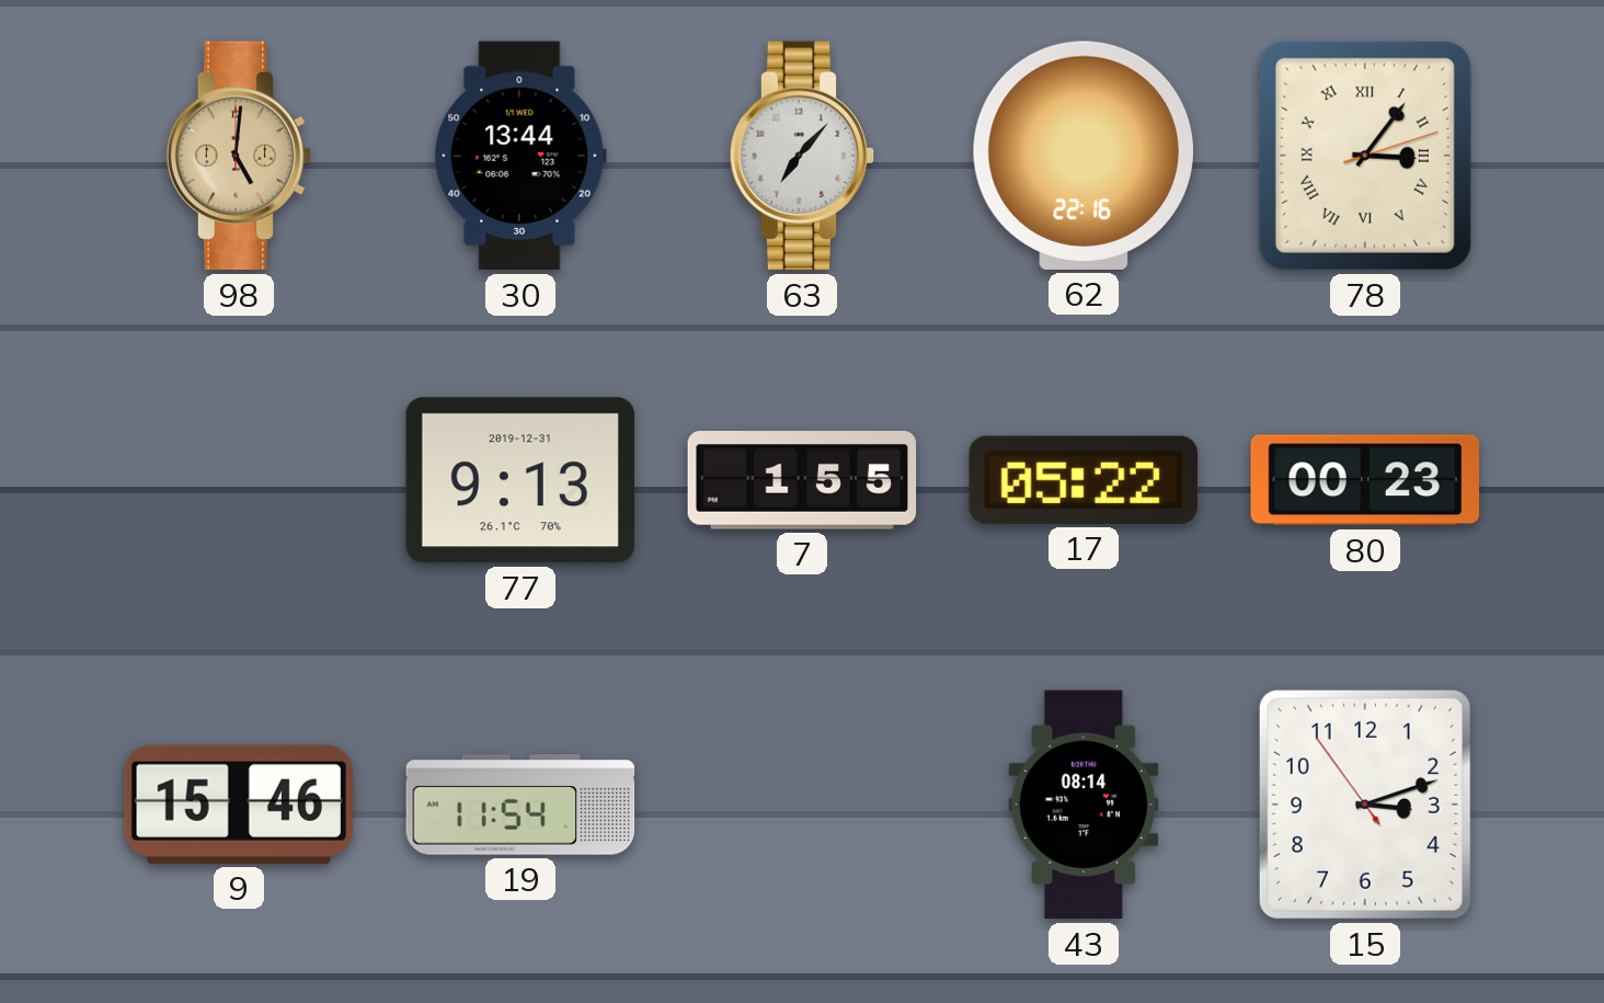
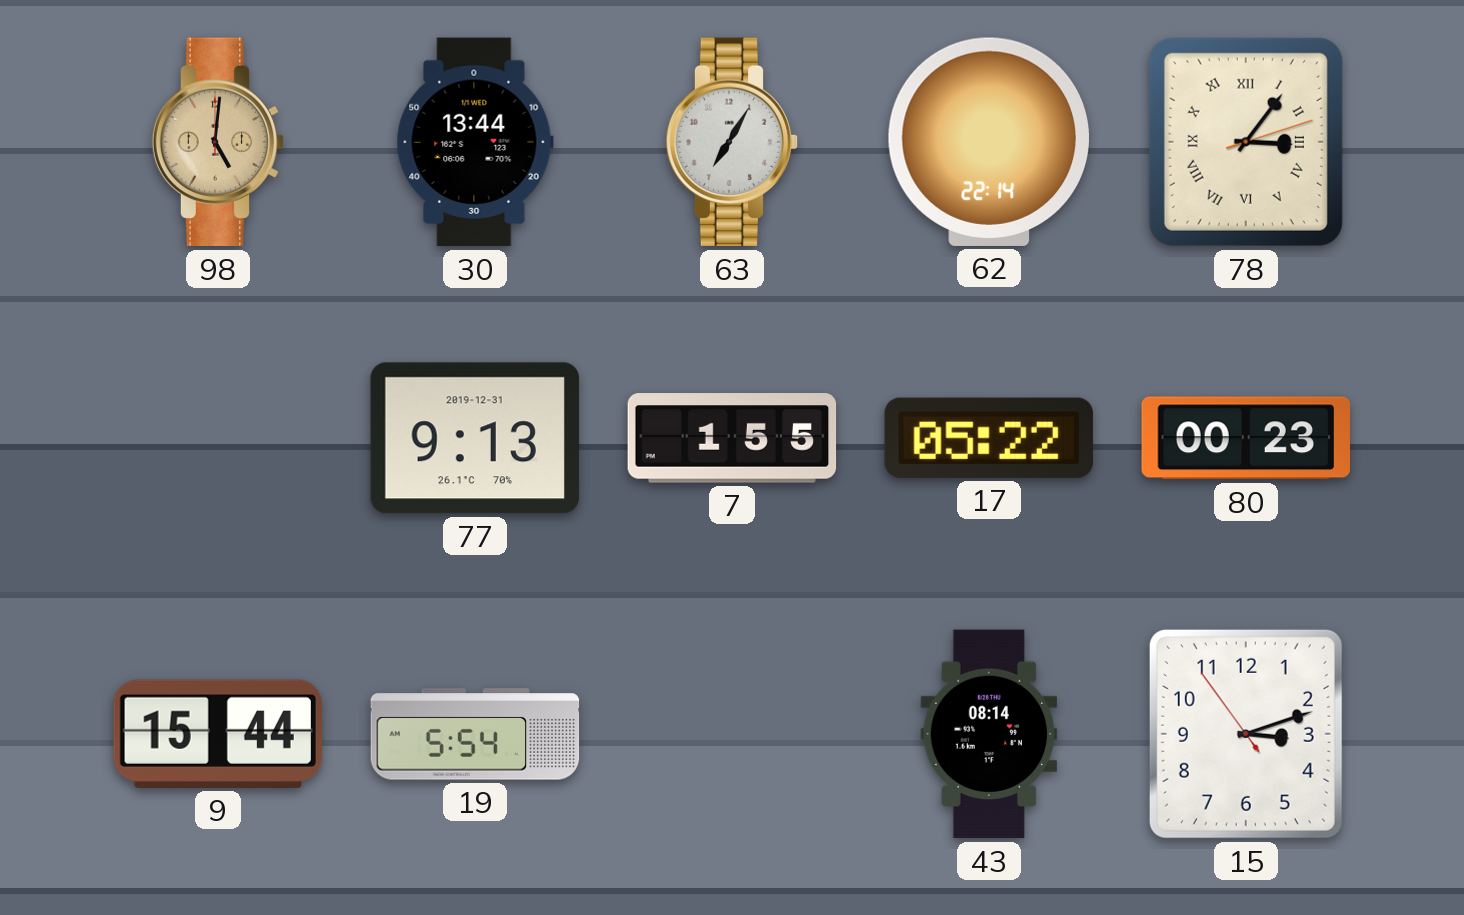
63: 7:07 -> 7:05 (732, 142)
62: 22:16 -> 22:14 (989, 142)
9: 15:46 -> 15:44 (218, 734)
19: 11:54 -> 5:54 (475, 734)
